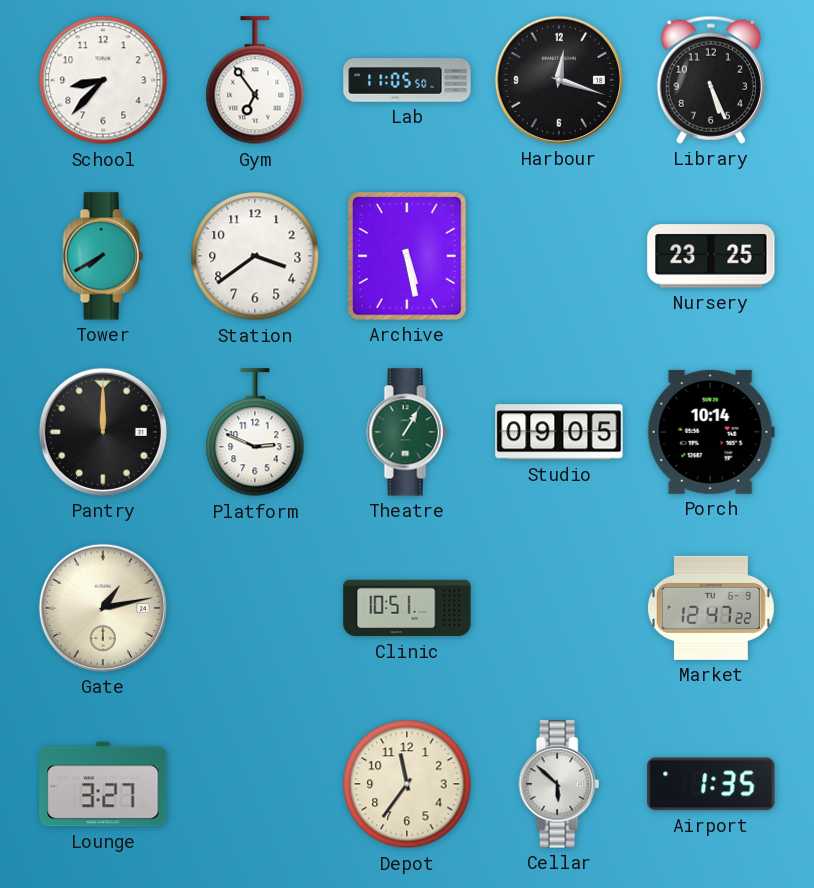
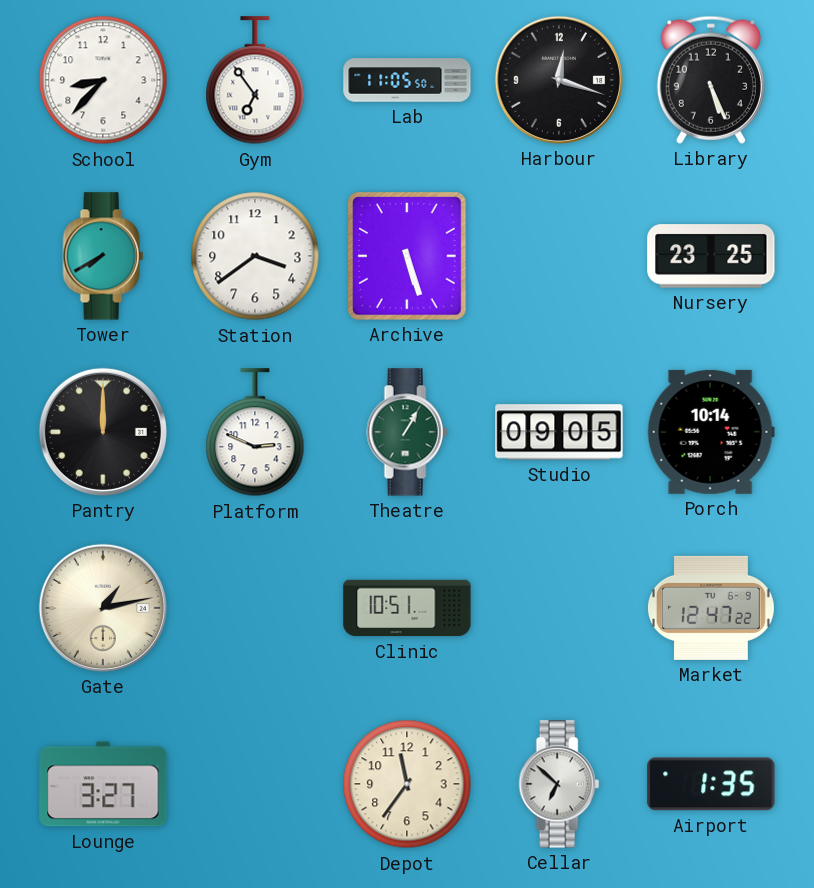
Archive: 5:28 -> 5:27 (407, 256)
Cellar: 5:52 -> 6:52 (559, 784)
